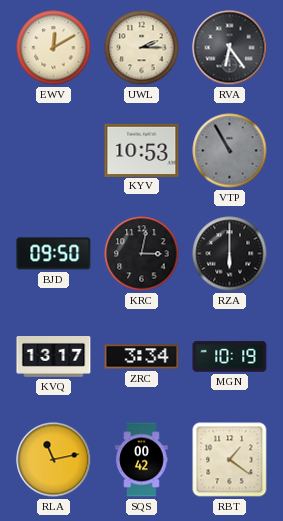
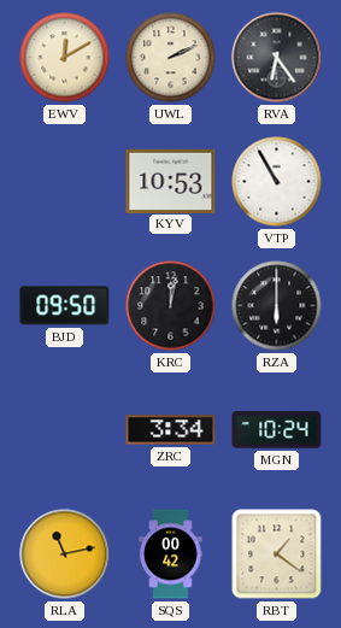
UWL: 2:15 -> 2:11 (171, 58)
VTP dial: grey -> white (277, 182)
KRC: 3:02 -> 12:02 (171, 306)
KVQ: 13:17 -> none (54, 357)
MGN: 10:19 -> 10:24 (277, 430)
